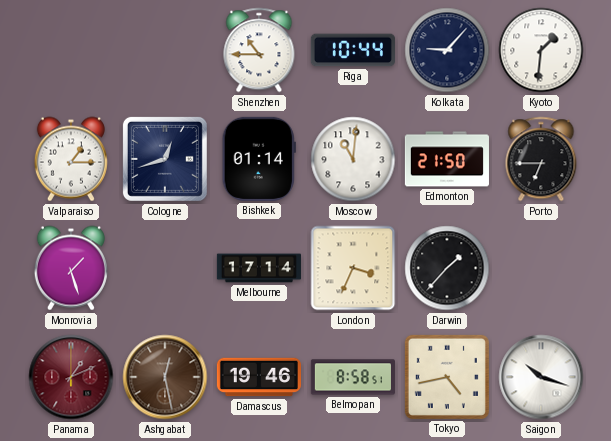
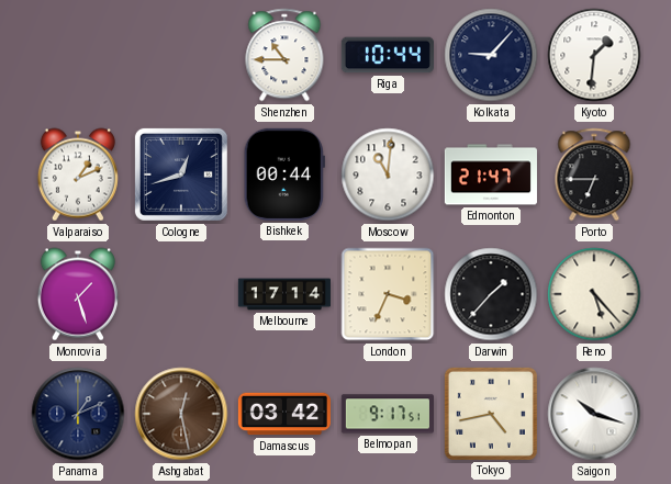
Valparaiso: 1:15 -> 1:11 (78, 175)
Bishkek: 01:14 -> 00:44 (284, 175)
Edmonton: 21:50 -> 21:47 (491, 175)
Reno: none -> 5:23 (594, 294)
Panama dial: burgundy -> navy (78, 414)
Damascus: 19:46 -> 03:42 (284, 414)
Belmopan: 8:58 -> 9:17 (388, 414)
